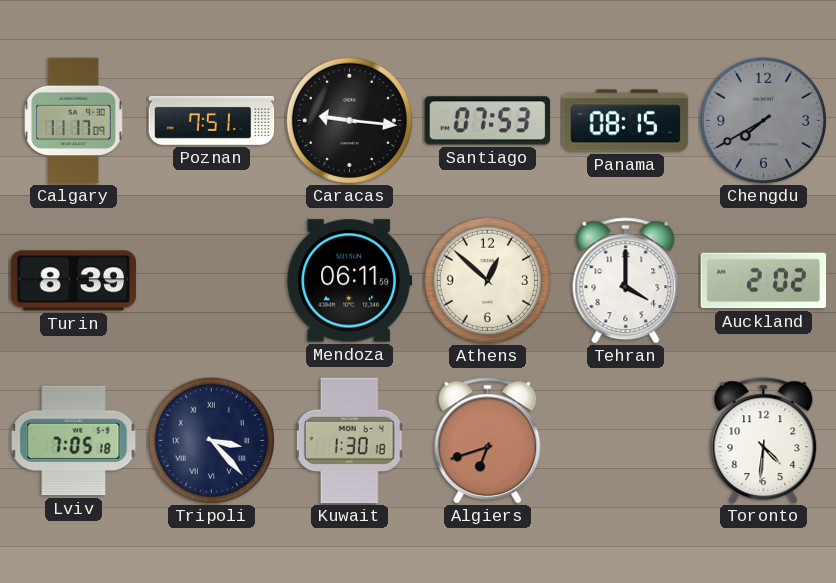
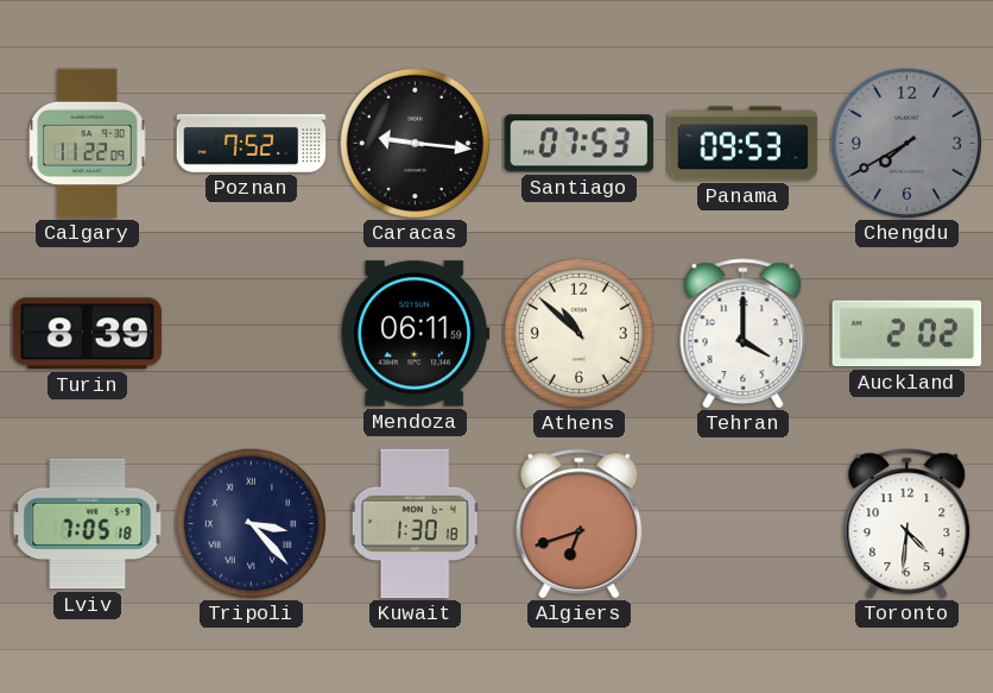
Calgary: 11:17 -> 11:22 (88, 144)
Poznan: 7:51 -> 7:52 (252, 143)
Panama: 08:15 -> 09:53 (744, 144)
Athens: 12:52 -> 10:52 (578, 333)
